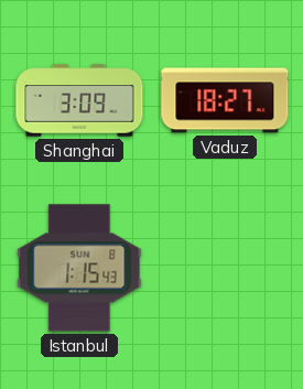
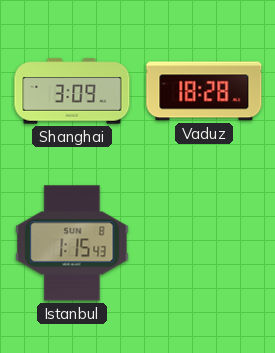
Vaduz: 18:27 -> 18:28 (204, 91)
